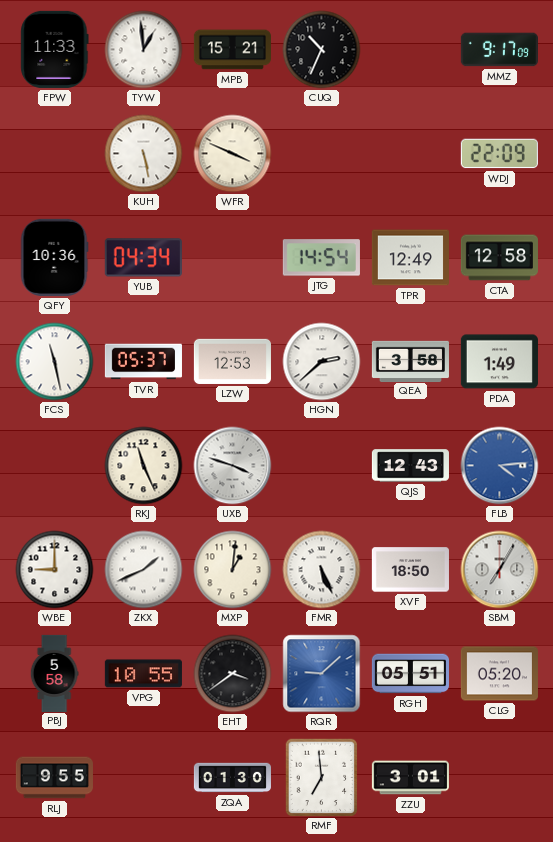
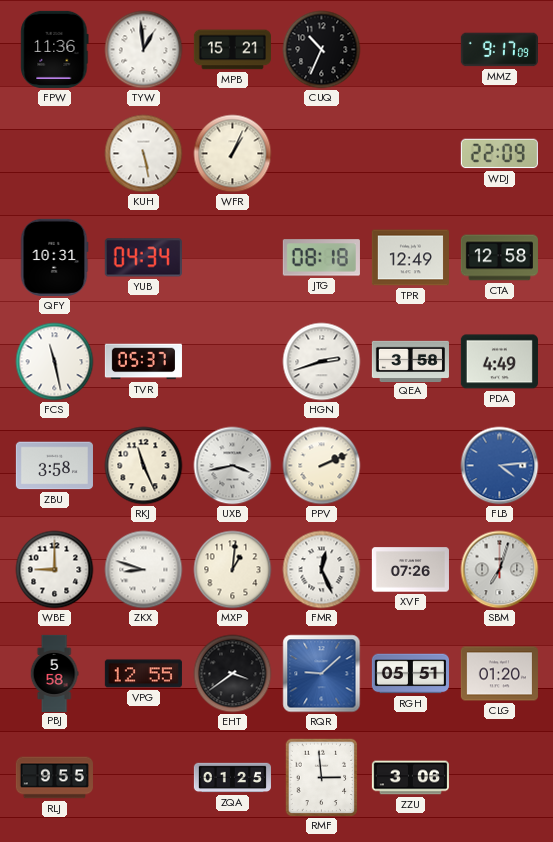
FPW: 11:33 -> 11:36 (55, 49)
WFR: 3:49 -> 1:04 (233, 154)
QFY: 10:36 -> 10:31 (54, 257)
JTG: 14:54 -> 08:18 (321, 258)
LZW: 12:53 -> none (232, 361)
HGN: 2:38 -> 2:42 (322, 362)
PDA: 1:49 -> 4:49 (499, 362)
ZBU: none -> 3:58 (54, 466)
UXB: 3:48 -> 3:43 (233, 466)
PPV: none -> 2:11 (322, 466)
QJS: 12:43 -> none (410, 466)
ZKX: 1:41 -> 8:48 (144, 570)
FMR: 5:26 -> 12:26 (322, 570)
XVF: 18:50 -> 07:26 (410, 570)
SBM: 7:05 -> 7:03 (500, 570)
VPG: 10:55 -> 12:55 (143, 674)
CLG: 05:20 -> 01:20 (499, 674)
ZQA: 01:30 -> 01:25 (232, 778)
RMF: 6:59 -> 2:59 (322, 778)
ZZU: 3:01 -> 3:06 (410, 778)
